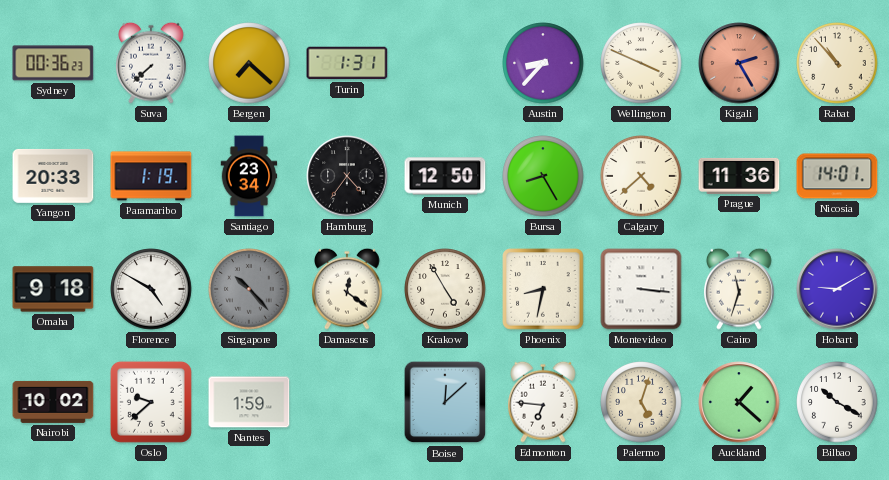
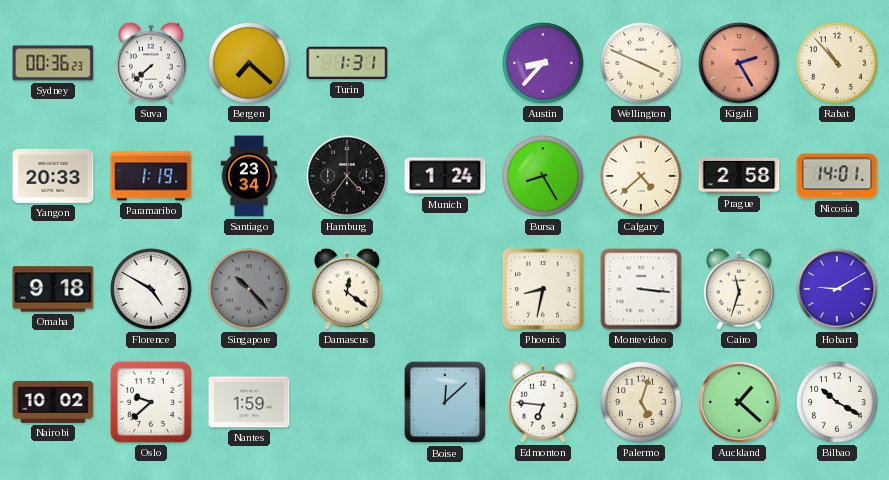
Munich: 12:50 -> 1:24 (445, 176)
Prague: 11:36 -> 2:58 (739, 176)
Krakow: 4:55 -> none (445, 289)
